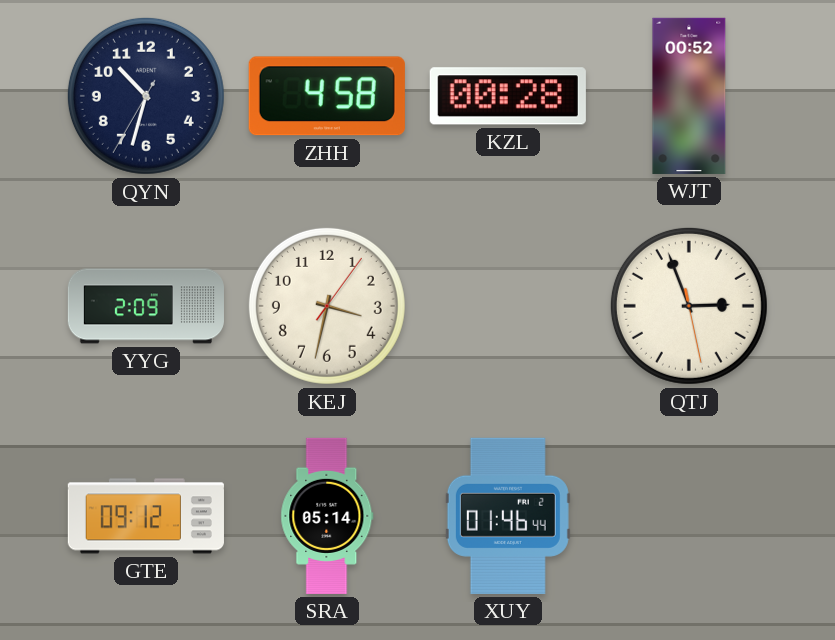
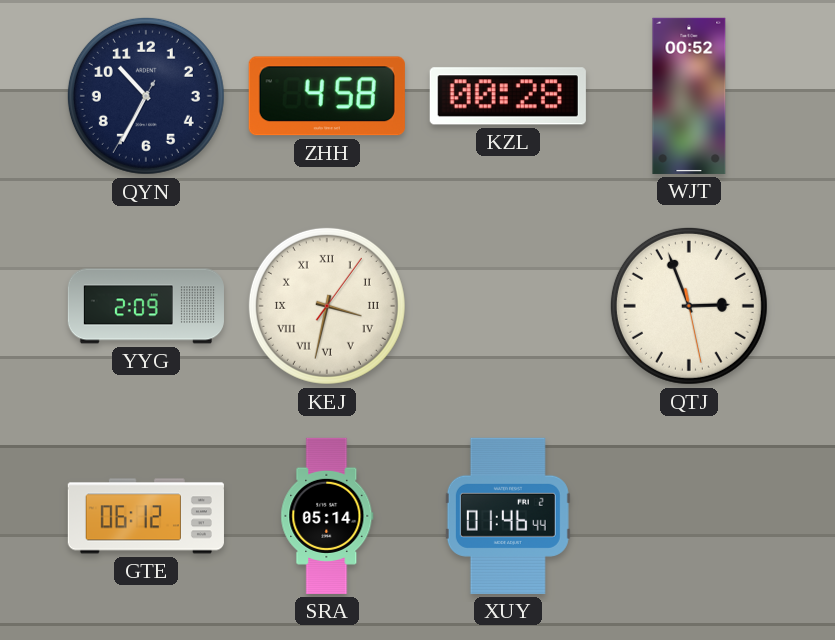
QYN: 10:32 -> 10:34 (146, 96)
KEJ numerals: Arabic -> Roman (327, 306)
GTE: 09:12 -> 06:12 (146, 516)
